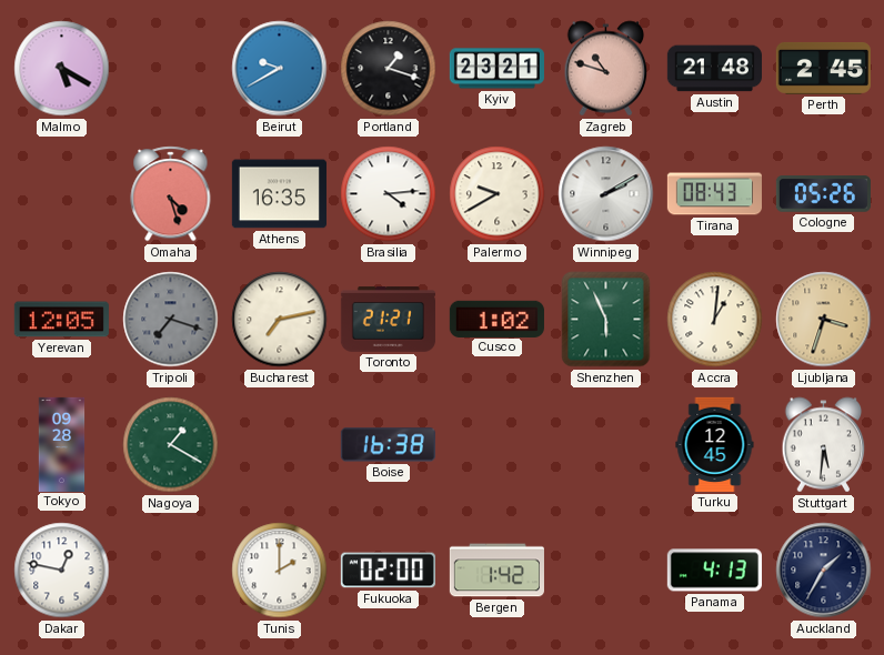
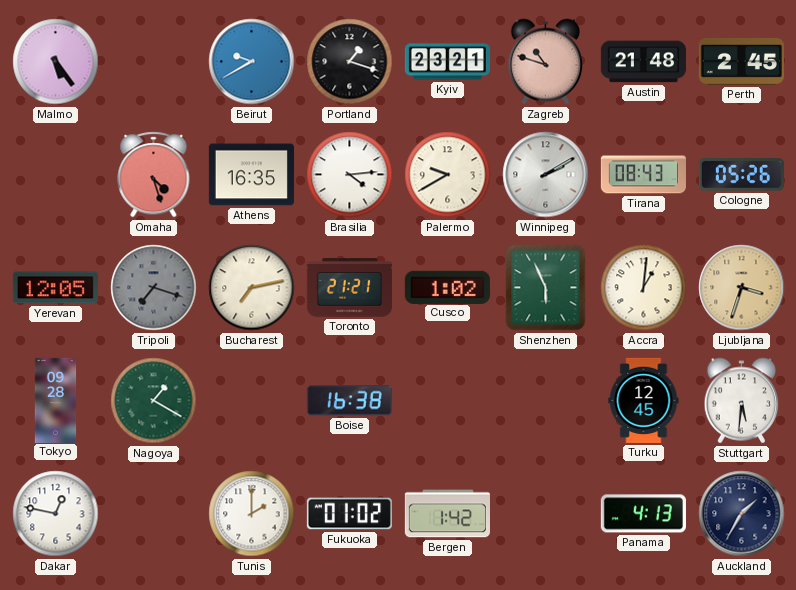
Malmo: 5:20 -> 5:24 (56, 62)
Fukuoka: 02:00 -> 01:02 (349, 514)
